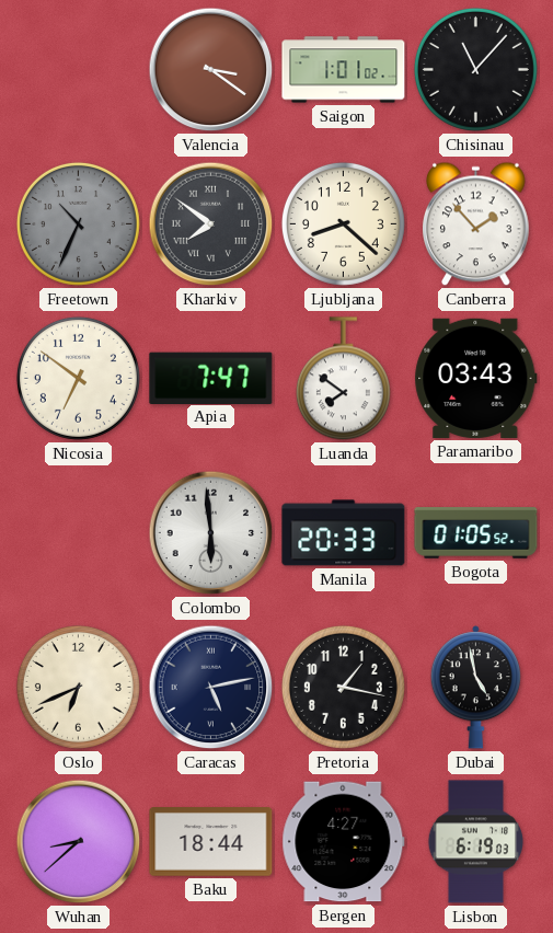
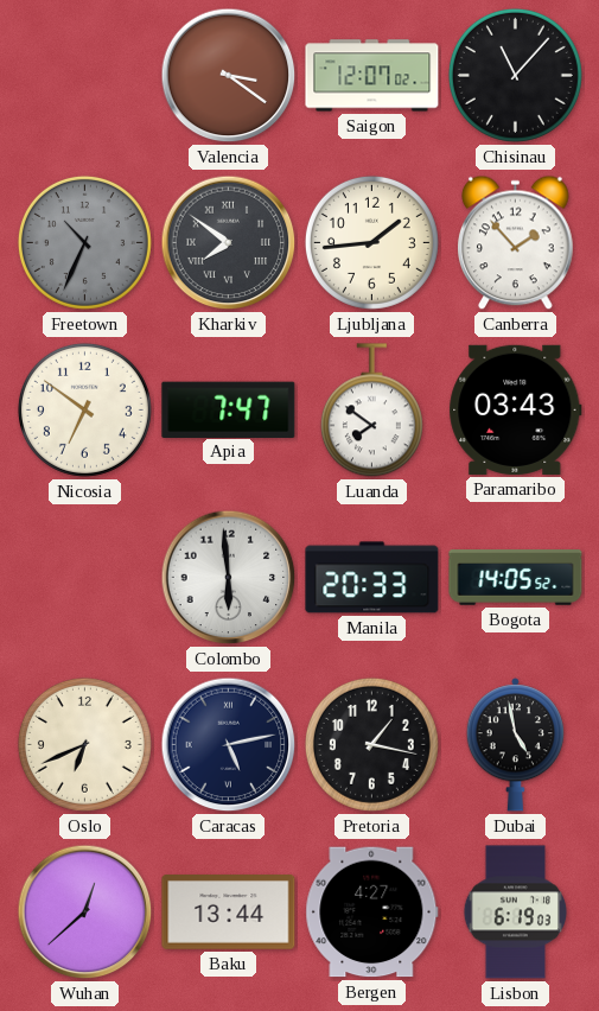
Saigon: 1:01 -> 12:07 (372, 76)
Ljubljana: 8:22 -> 1:44 (371, 242)
Bogota: 01:05 -> 14:05 (516, 578)
Wuhan: 8:38 -> 12:38 (85, 913)
Baku: 18:44 -> 13:44 (229, 913)
